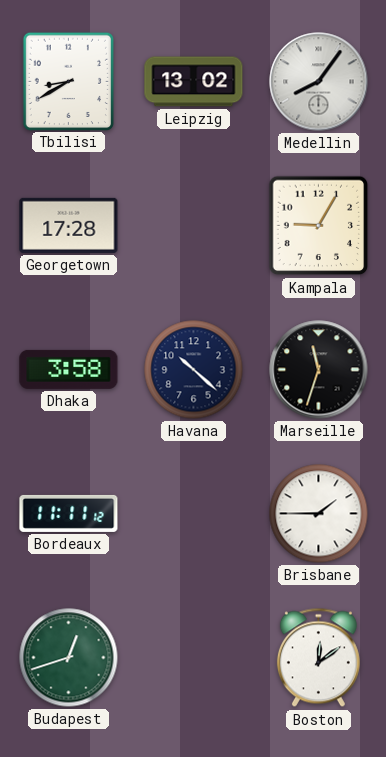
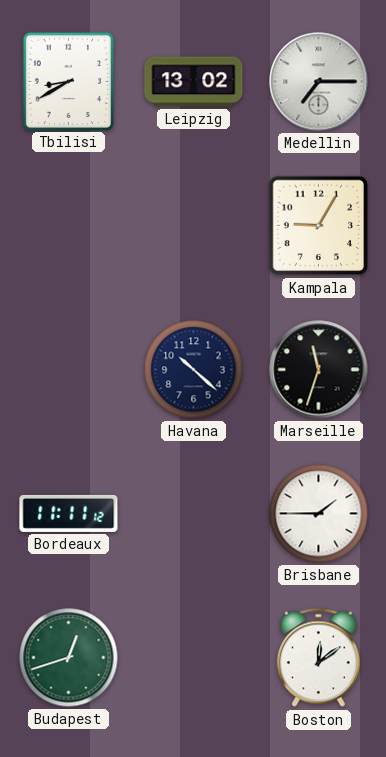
Medellin: 8:06 -> 7:15 (319, 82)
Georgetown: 17:28 -> none (69, 225)
Dhaka: 3:58 -> none (69, 369)
